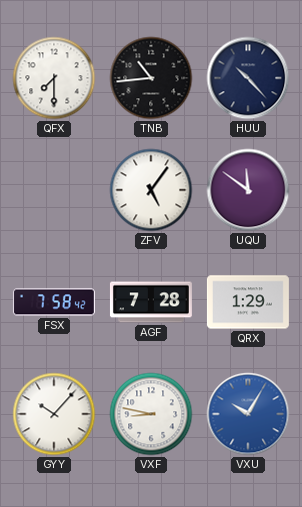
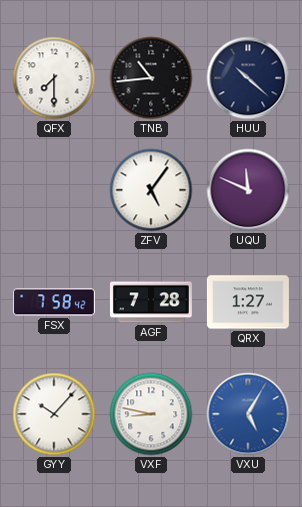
HUU: 10:23 -> 10:22 (248, 78)
UQU: 11:51 -> 11:49 (248, 190)
QRX: 1:29 -> 1:27 (248, 302)
VXU: 10:05 -> 5:05 (248, 414)
